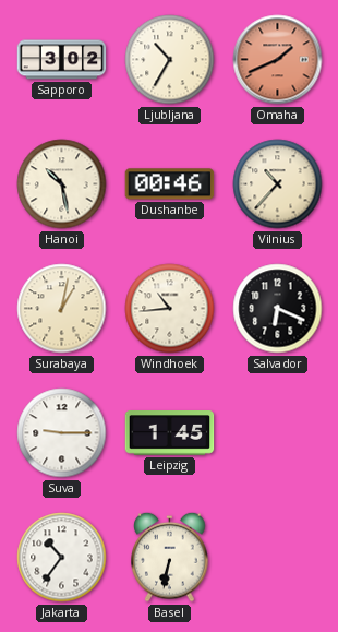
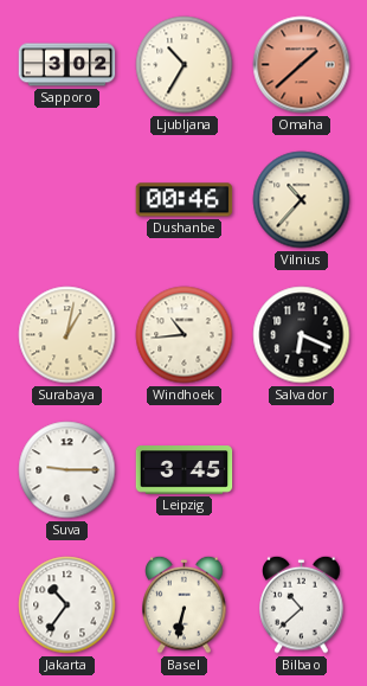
Omaha: 1:41 -> 1:38 (302, 65)
Hanoi: 10:28 -> none (62, 184)
Leipzig: 1:45 -> 3:45 (185, 470)
Bilbao: none -> 10:38 (302, 604)
